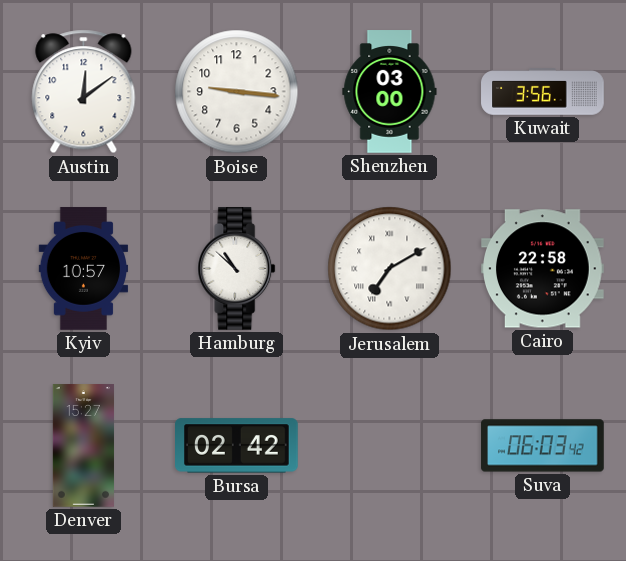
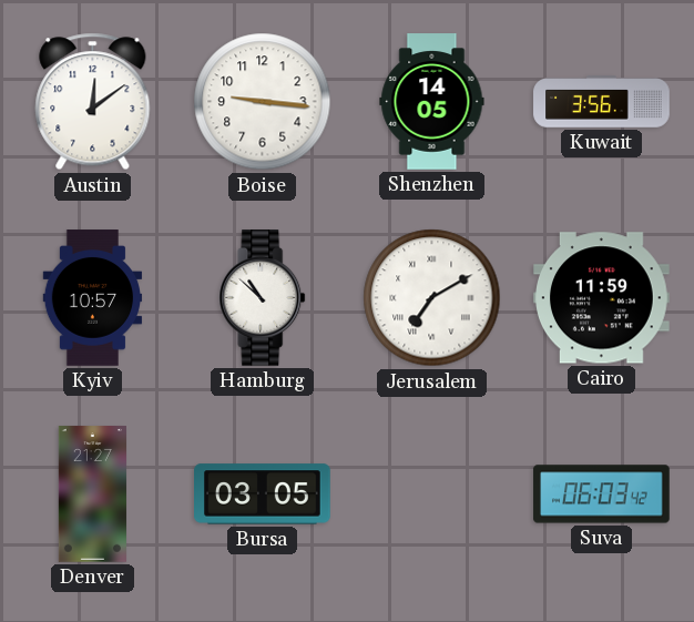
Shenzhen: 03:00 -> 14:05 (432, 102)
Cairo: 22:58 -> 11:59 (602, 298)
Denver: 15:27 -> 21:27 (92, 494)
Bursa: 02:42 -> 03:05 (263, 494)
